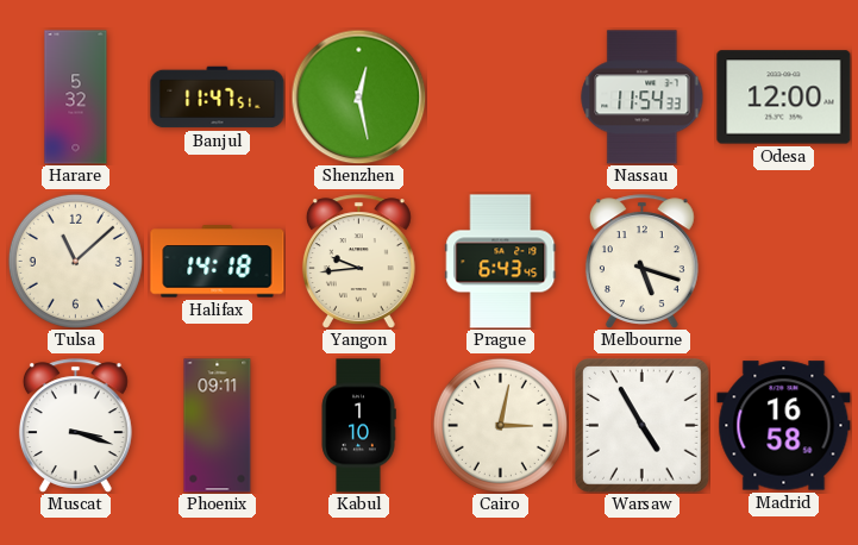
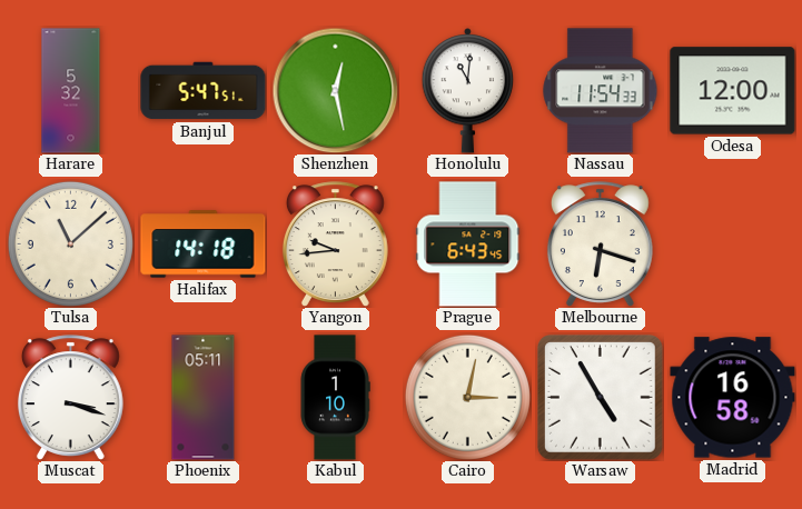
Banjul: 11:47 -> 5:47 (204, 91)
Honolulu: none -> 11:01 (468, 91)
Melbourne: 5:18 -> 6:18 (600, 244)
Phoenix: 09:11 -> 05:11 (204, 398)
